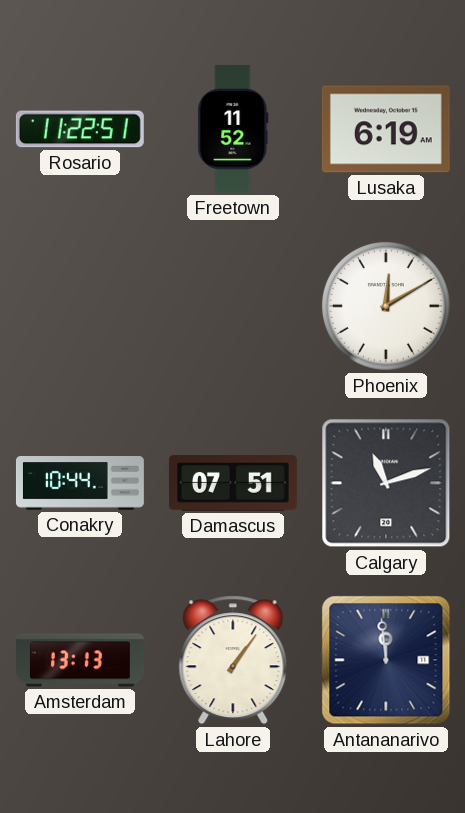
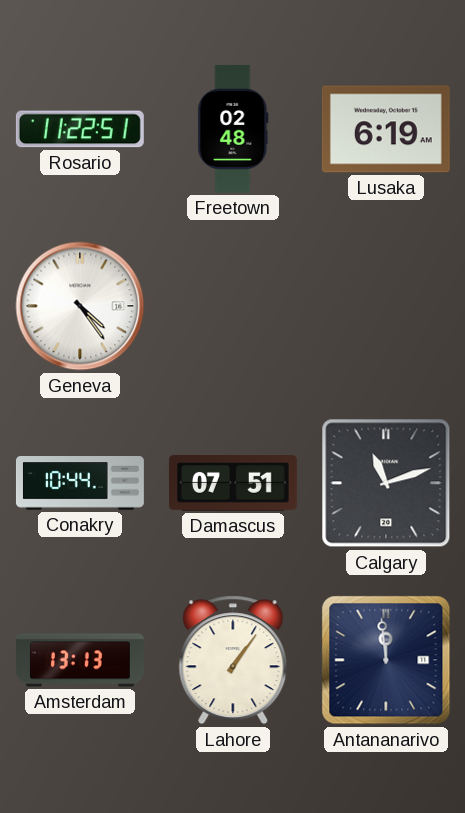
Freetown: 11:52 -> 02:48 (233, 129)
Geneva: none -> 4:24 (80, 306)
Phoenix: 12:10 -> none (386, 306)
